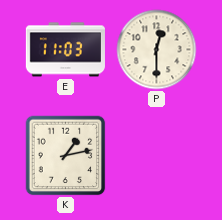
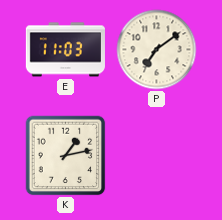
P: 12:30 -> 7:09 (157, 50)
